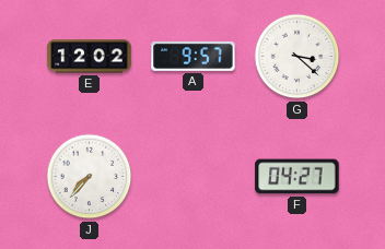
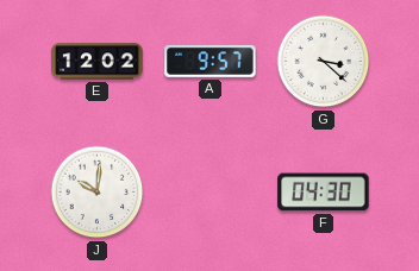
J: 7:37 -> 10:01 (98, 193)
F: 04:27 -> 04:30 (324, 193)
